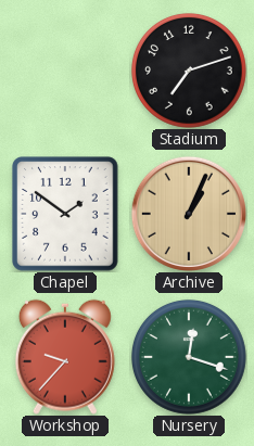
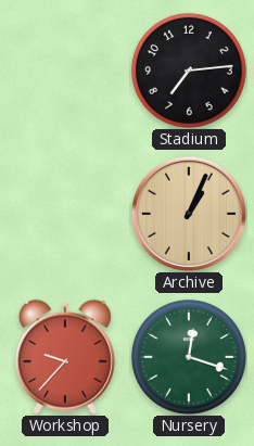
Stadium: 7:12 -> 7:14 (189, 71)
Chapel: 1:51 -> none (65, 214)
